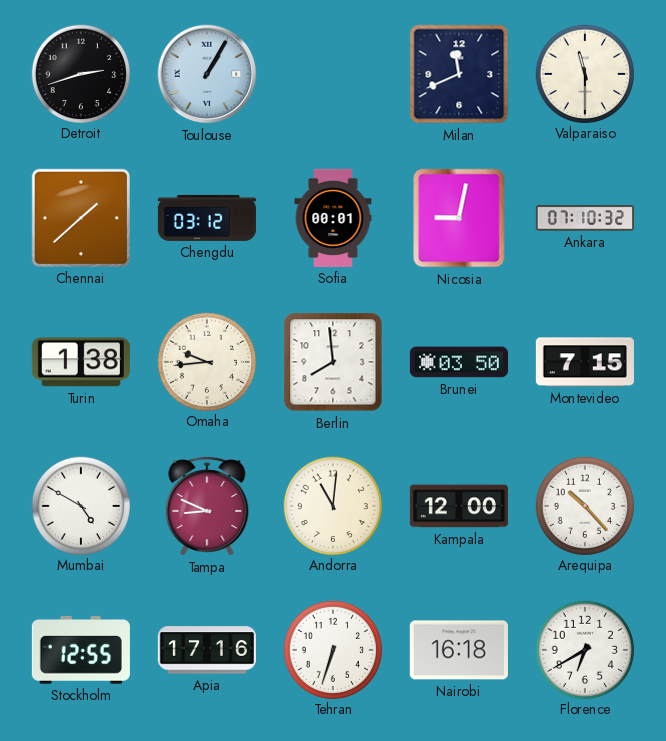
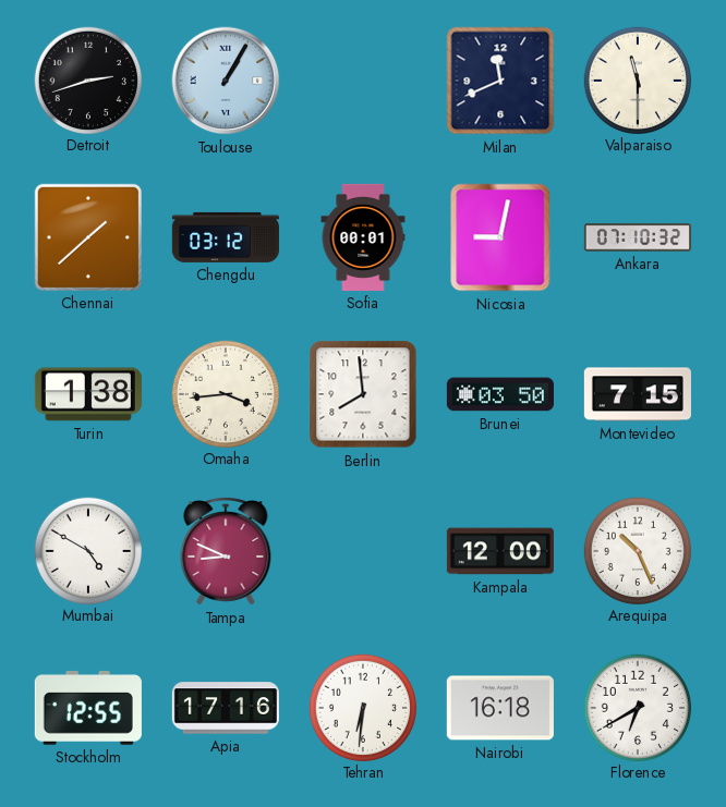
Omaha: 9:44 -> 3:44 (225, 393)
Andorra: 11:01 -> none (332, 505)
Arequipa: 10:23 -> 10:26 (637, 550)
Tehran: 6:33 -> 6:31 (362, 707)
